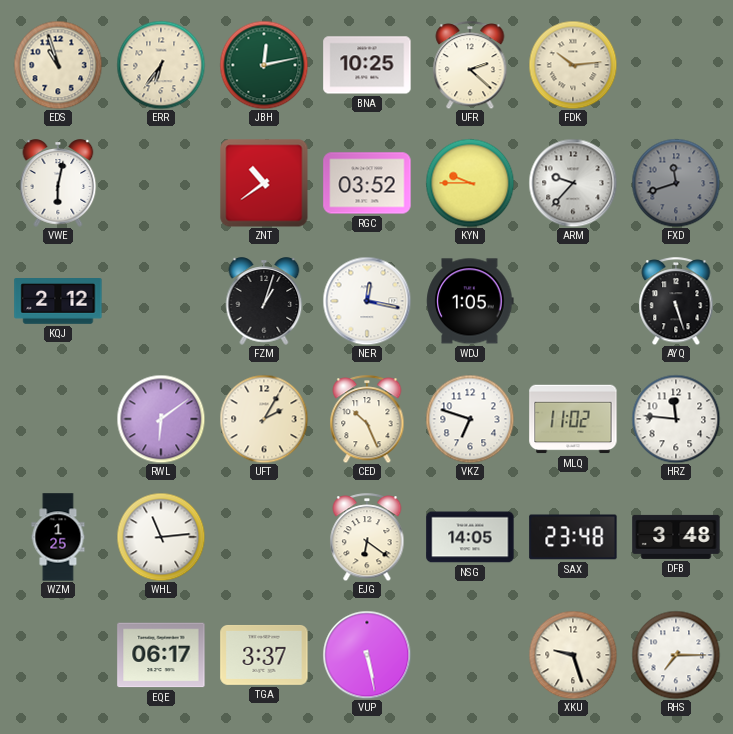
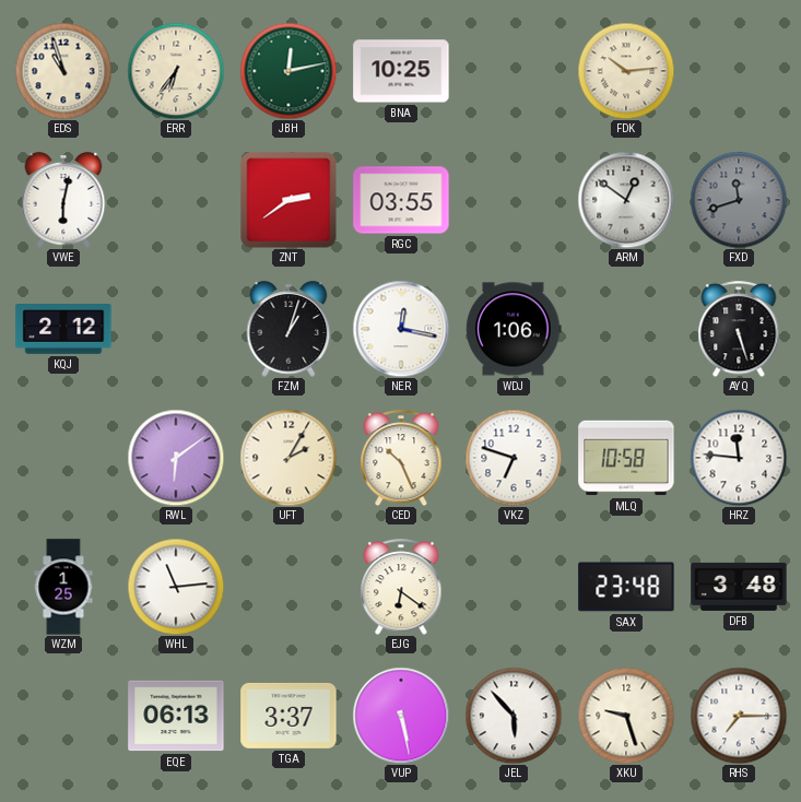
UFR: 2:22 -> none (470, 65)
ZNT: 10:39 -> 2:39 (288, 200)
RGC: 03:52 -> 03:55 (401, 200)
KYN: 9:45 -> none (470, 183)
ARM: 9:37 -> 12:51 (626, 200)
WDJ: 1:05 -> 1:06 (514, 329)
MLQ: 11:02 -> 10:58 (626, 458)
NSG: 14:05 -> none (470, 537)
EQE: 06:17 -> 06:13 (176, 716)
JEL: none -> 5:53 (514, 716)
